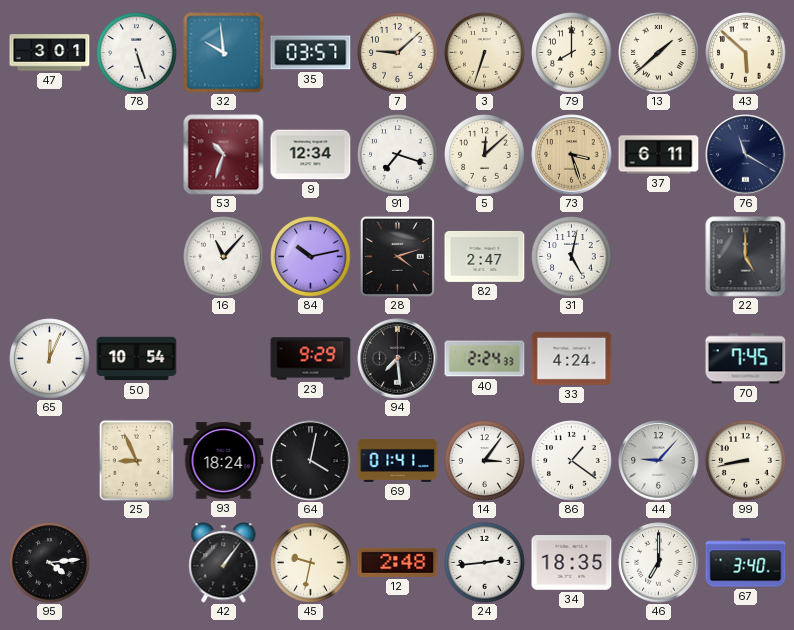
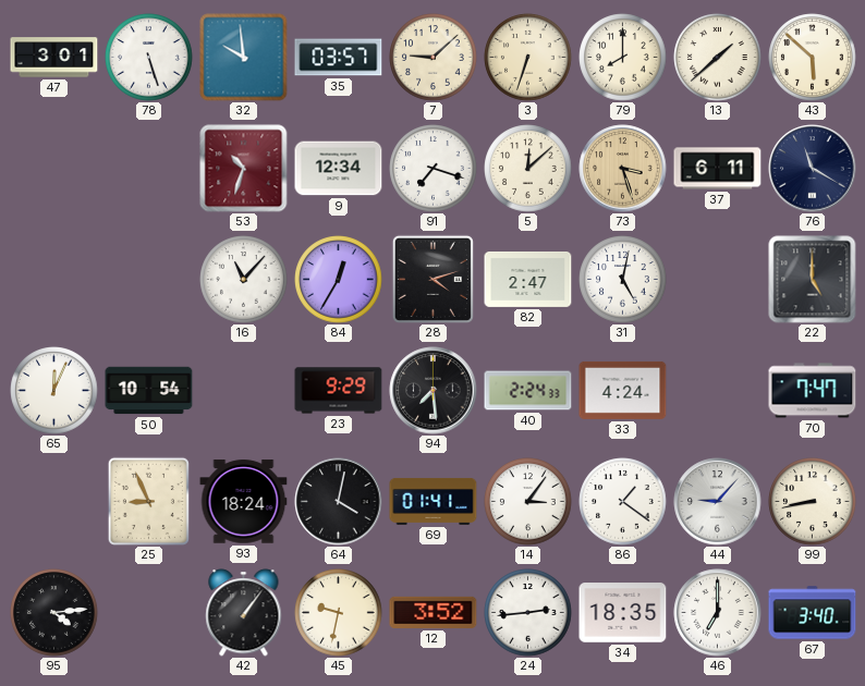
84: 10:13 -> 12:35 (339, 280)
70: 7:45 -> 7:47 (813, 391)
12: 2:48 -> 3:52 (434, 612)
